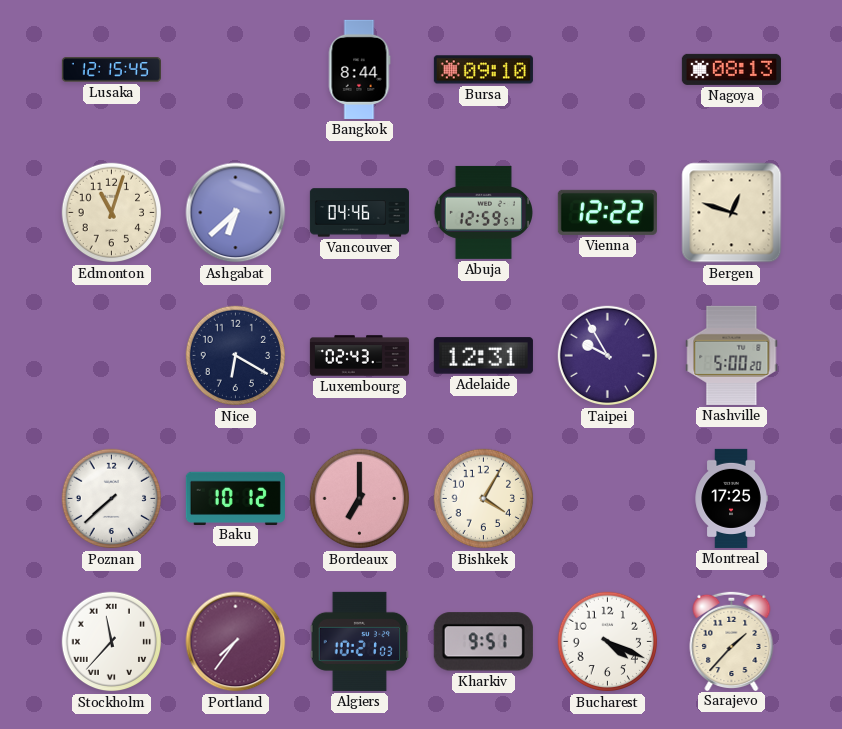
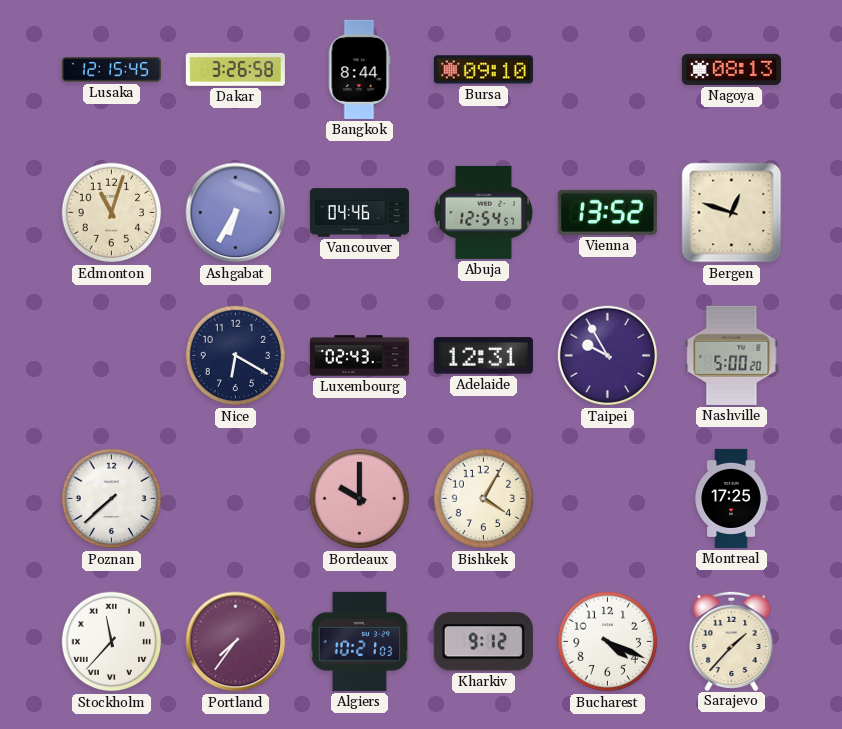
Dakar: none -> 3:26 (235, 69)
Ashgabat: 6:38 -> 6:35 (236, 213)
Abuja: 12:59 -> 12:54 (483, 212)
Vienna: 12:22 -> 13:52 (607, 212)
Baku: 10:12 -> none (235, 498)
Bordeaux: 7:00 -> 10:00 (360, 499)
Kharkiv: 9:51 -> 9:12 (483, 642)
